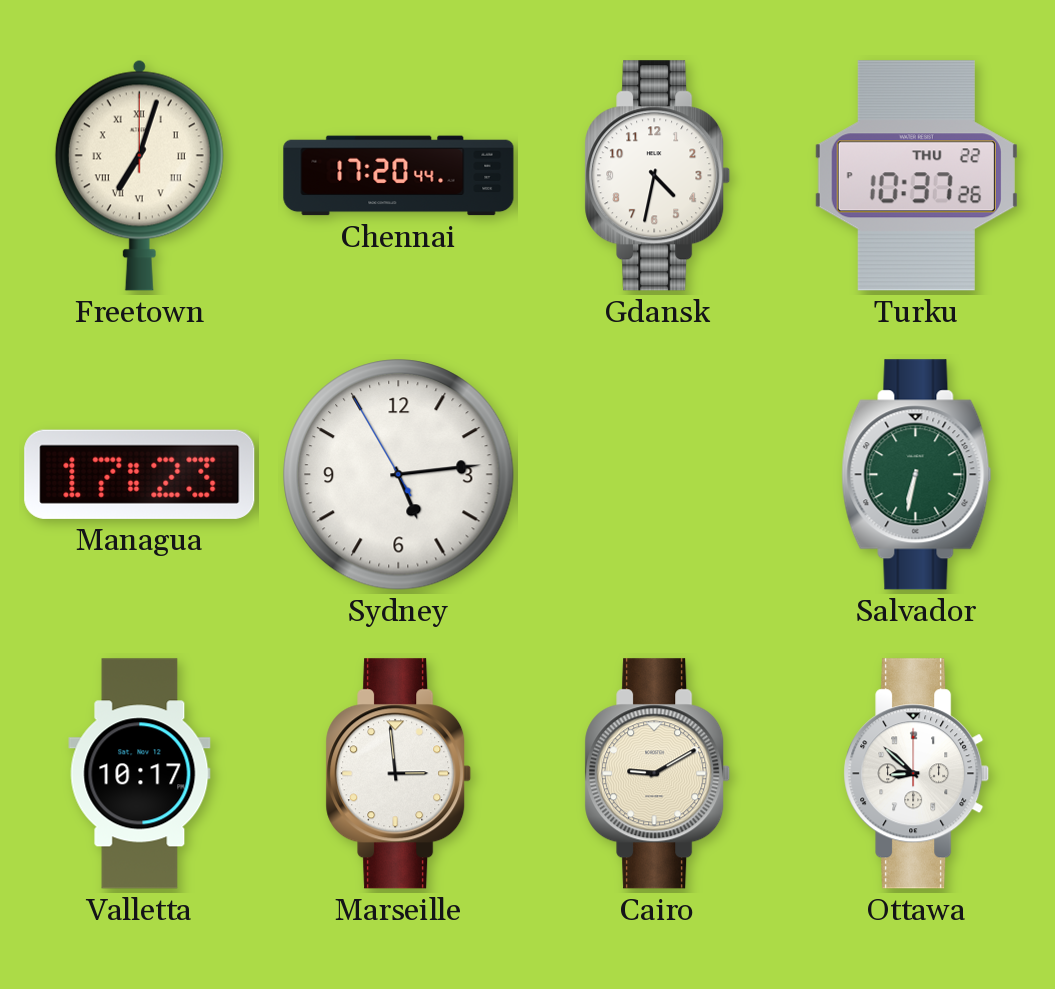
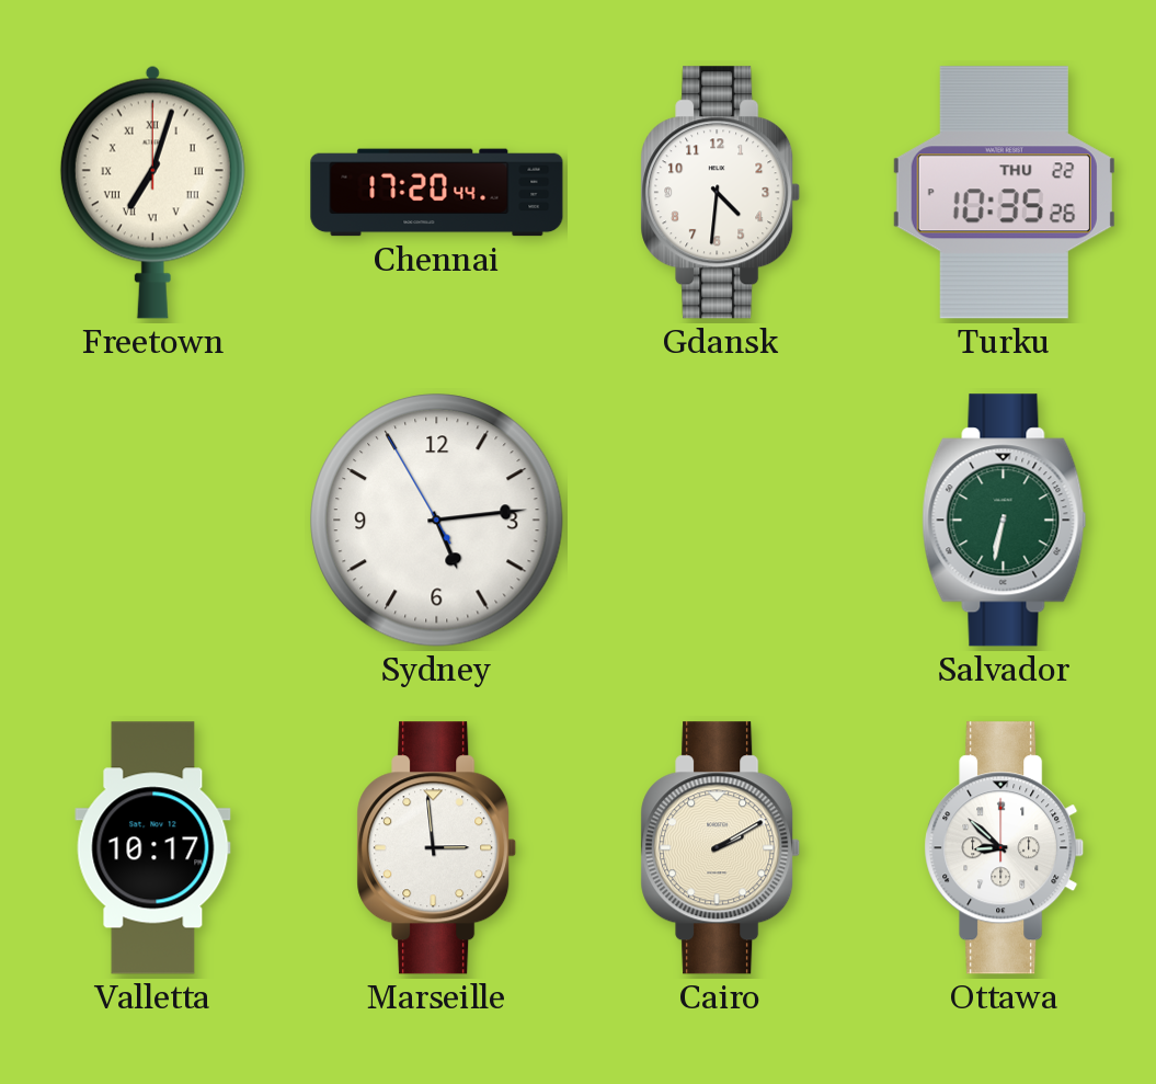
Gdansk: 4:32 -> 4:31 (721, 193)
Turku: 10:37 -> 10:35 (1004, 193)
Managua: 17:23 -> none (140, 474)
Cairo: 9:10 -> 2:10 (721, 848)
